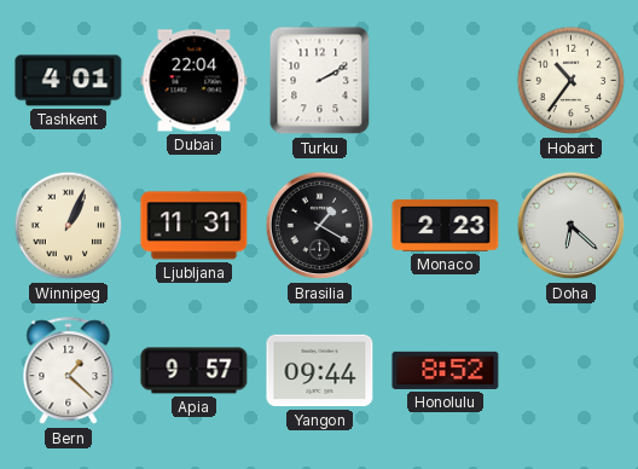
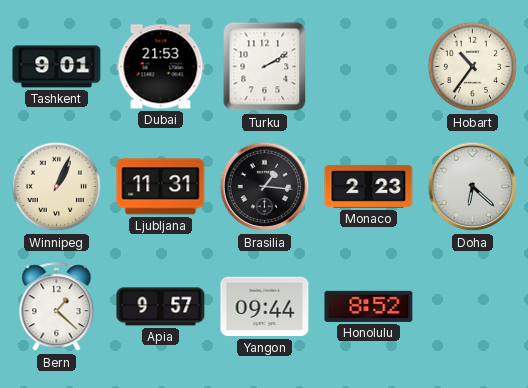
Tashkent: 4:01 -> 9:01 (57, 67)
Dubai: 22:04 -> 21:53 (161, 67)
Brasilia: 1:20 -> 1:16 (265, 187)
